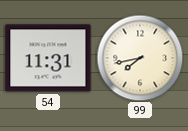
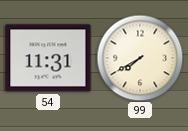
99: 7:43 -> 7:40 (140, 58)
